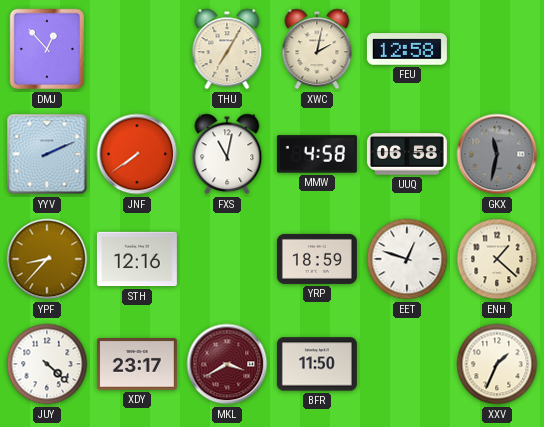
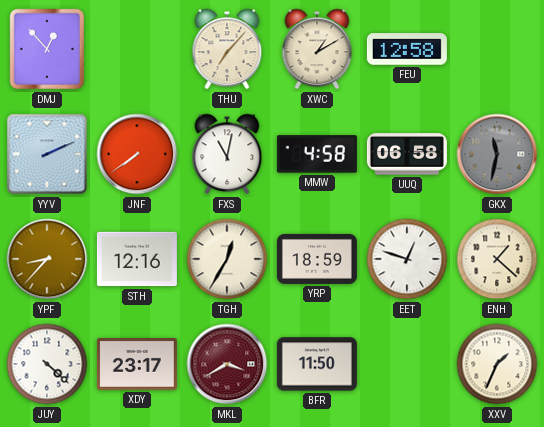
THU: 7:05 -> 7:07 (227, 49)
XWC: 2:02 -> 1:10 (317, 49)
TGH: none -> 12:35 (227, 259)
